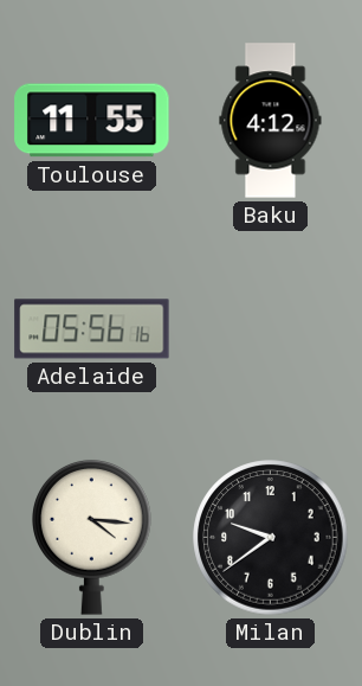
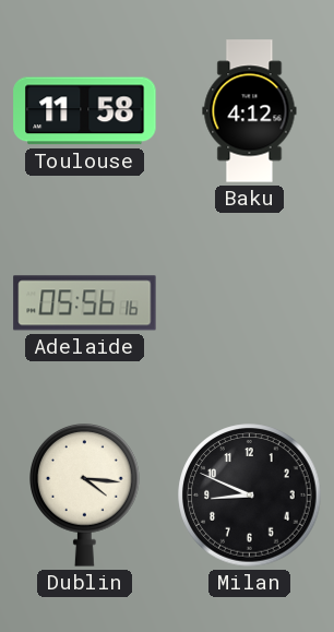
Toulouse: 11:55 -> 11:58 (85, 111)
Milan: 9:39 -> 8:49 (250, 496)
